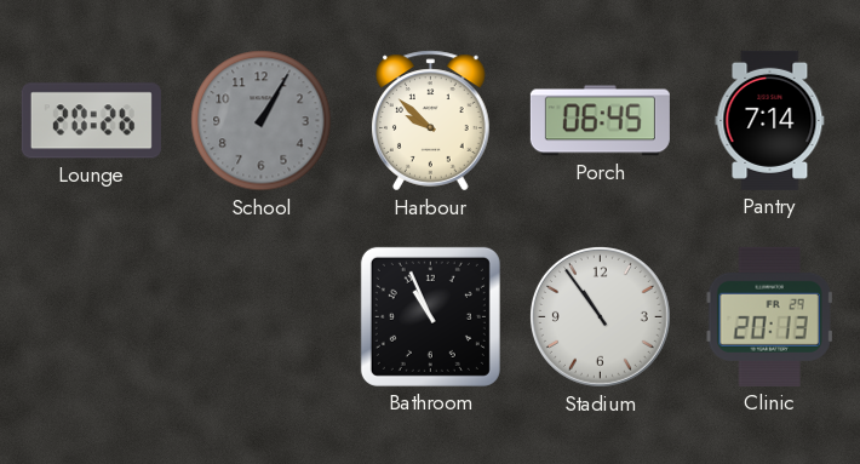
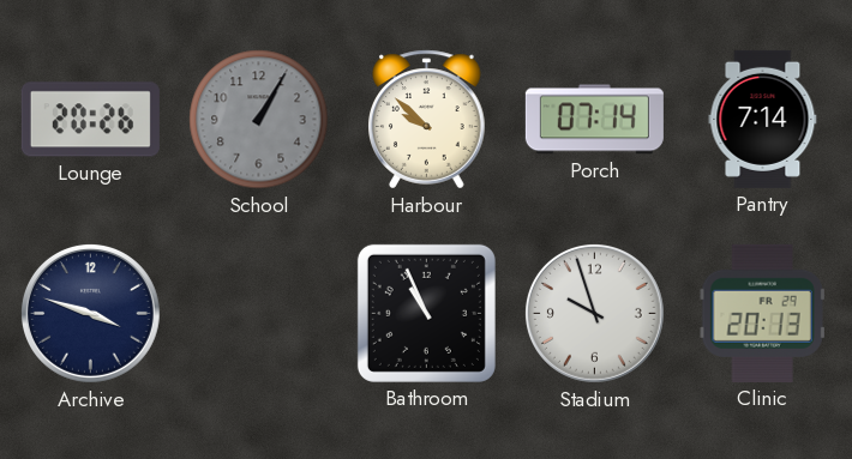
Porch: 06:45 -> 07:14 (594, 120)
Archive: none -> 3:48 (90, 313)
Stadium: 10:54 -> 9:57 (594, 313)
